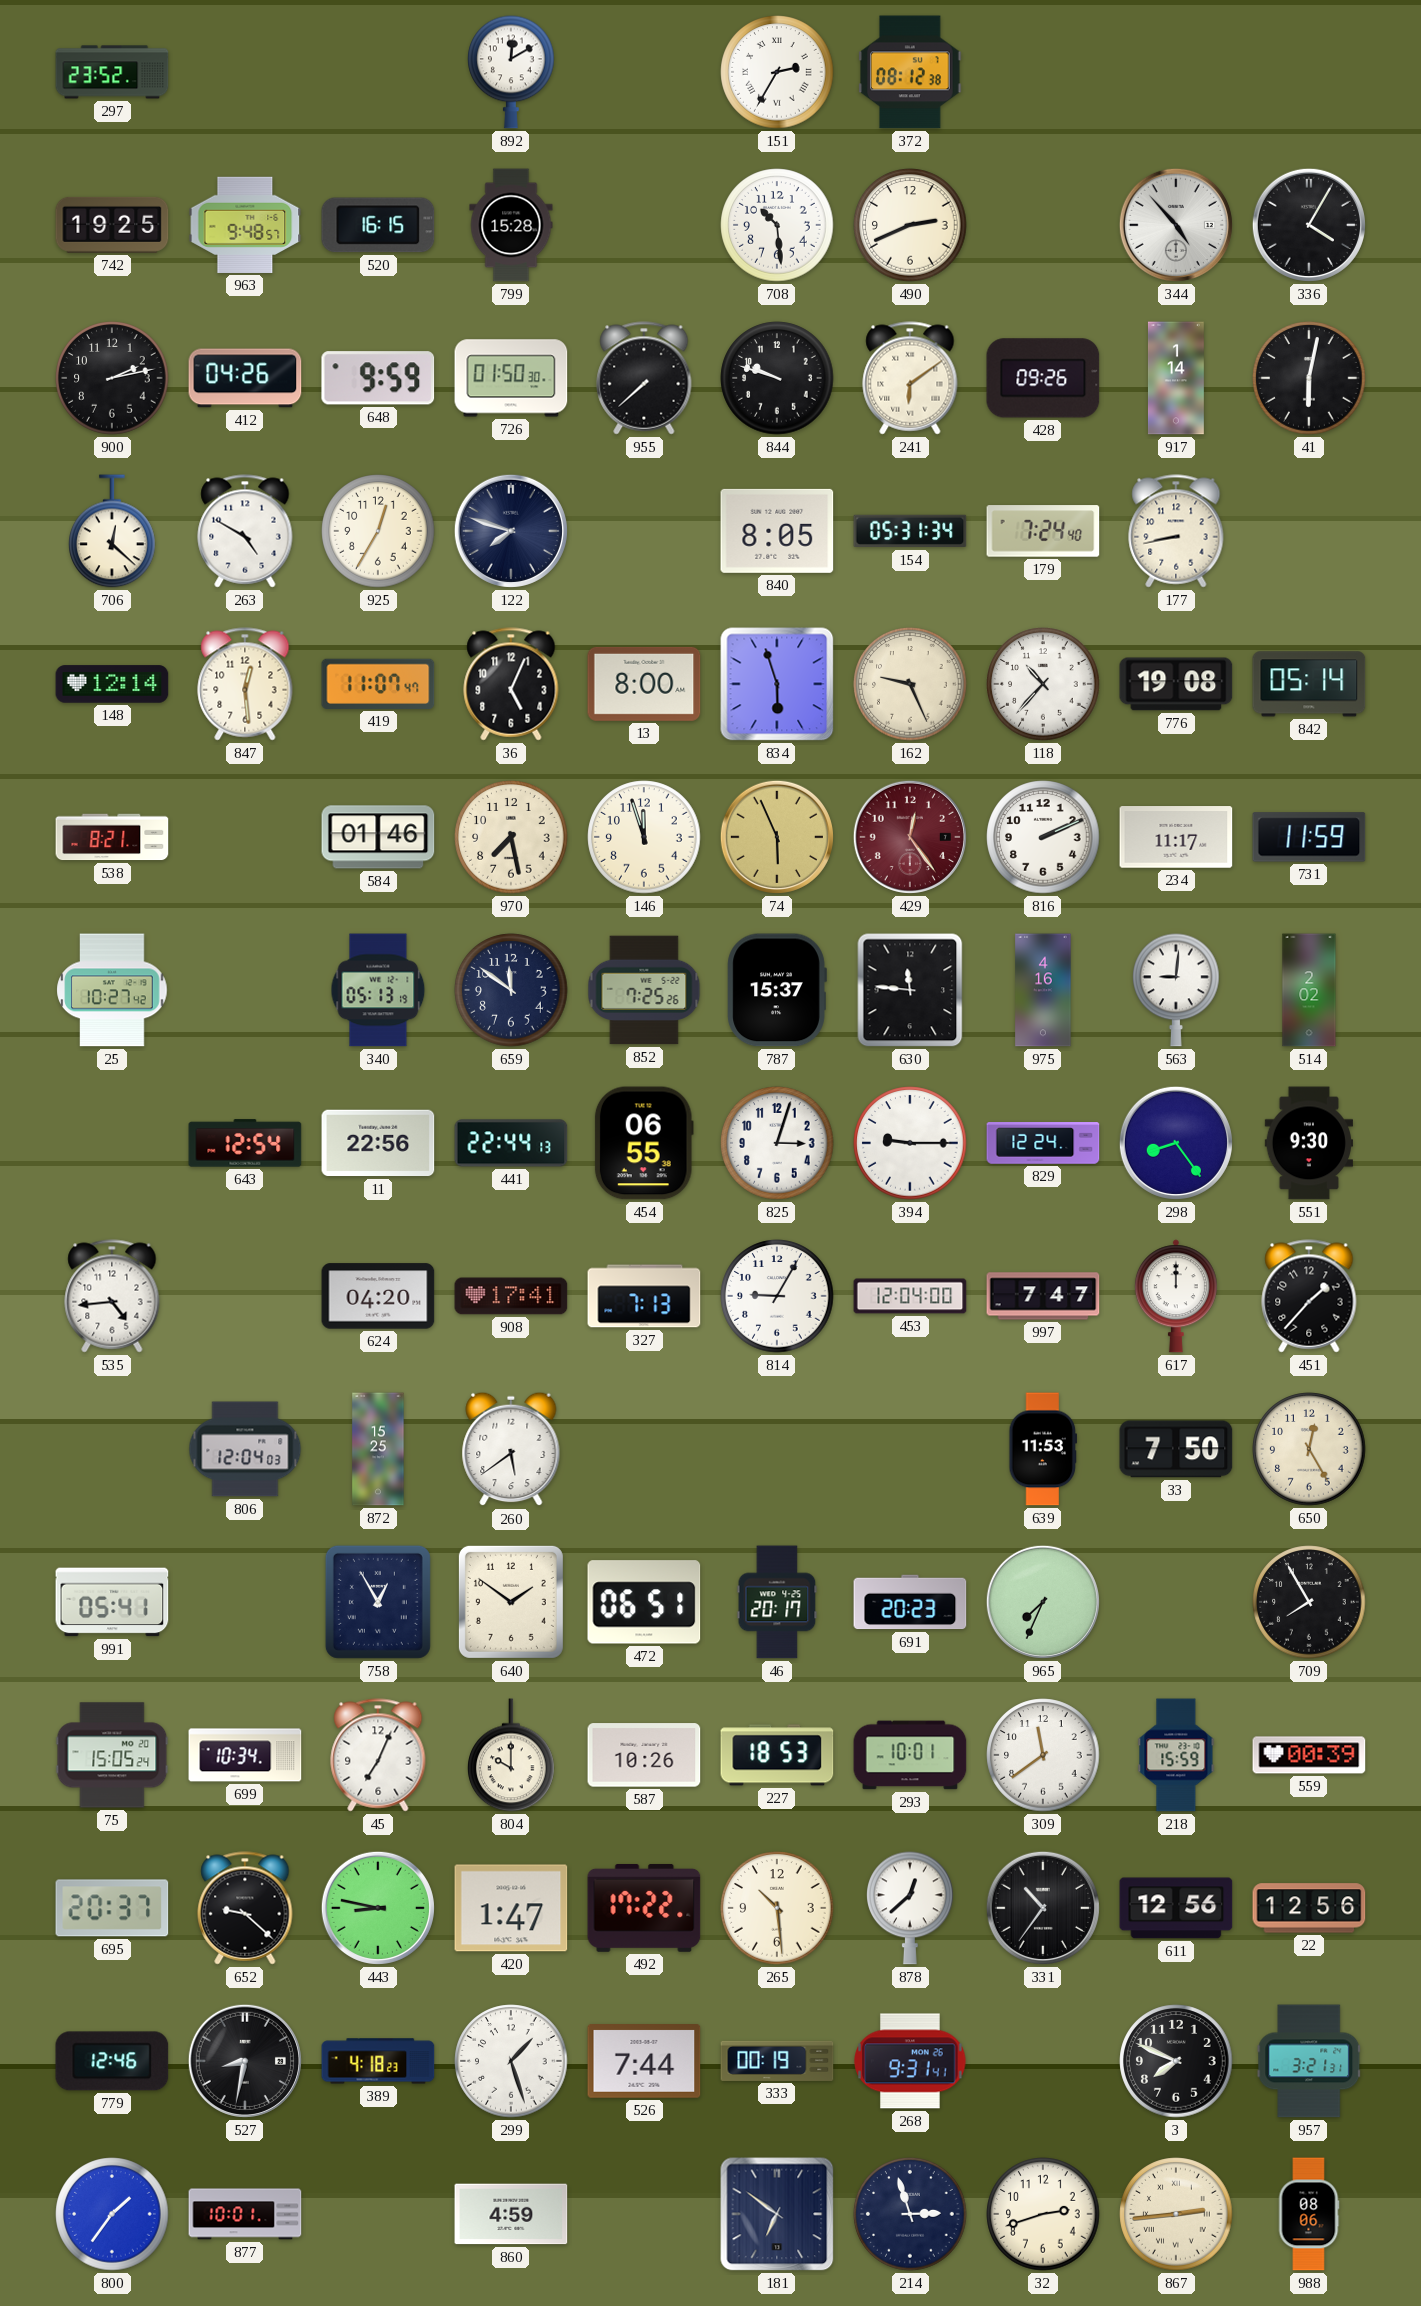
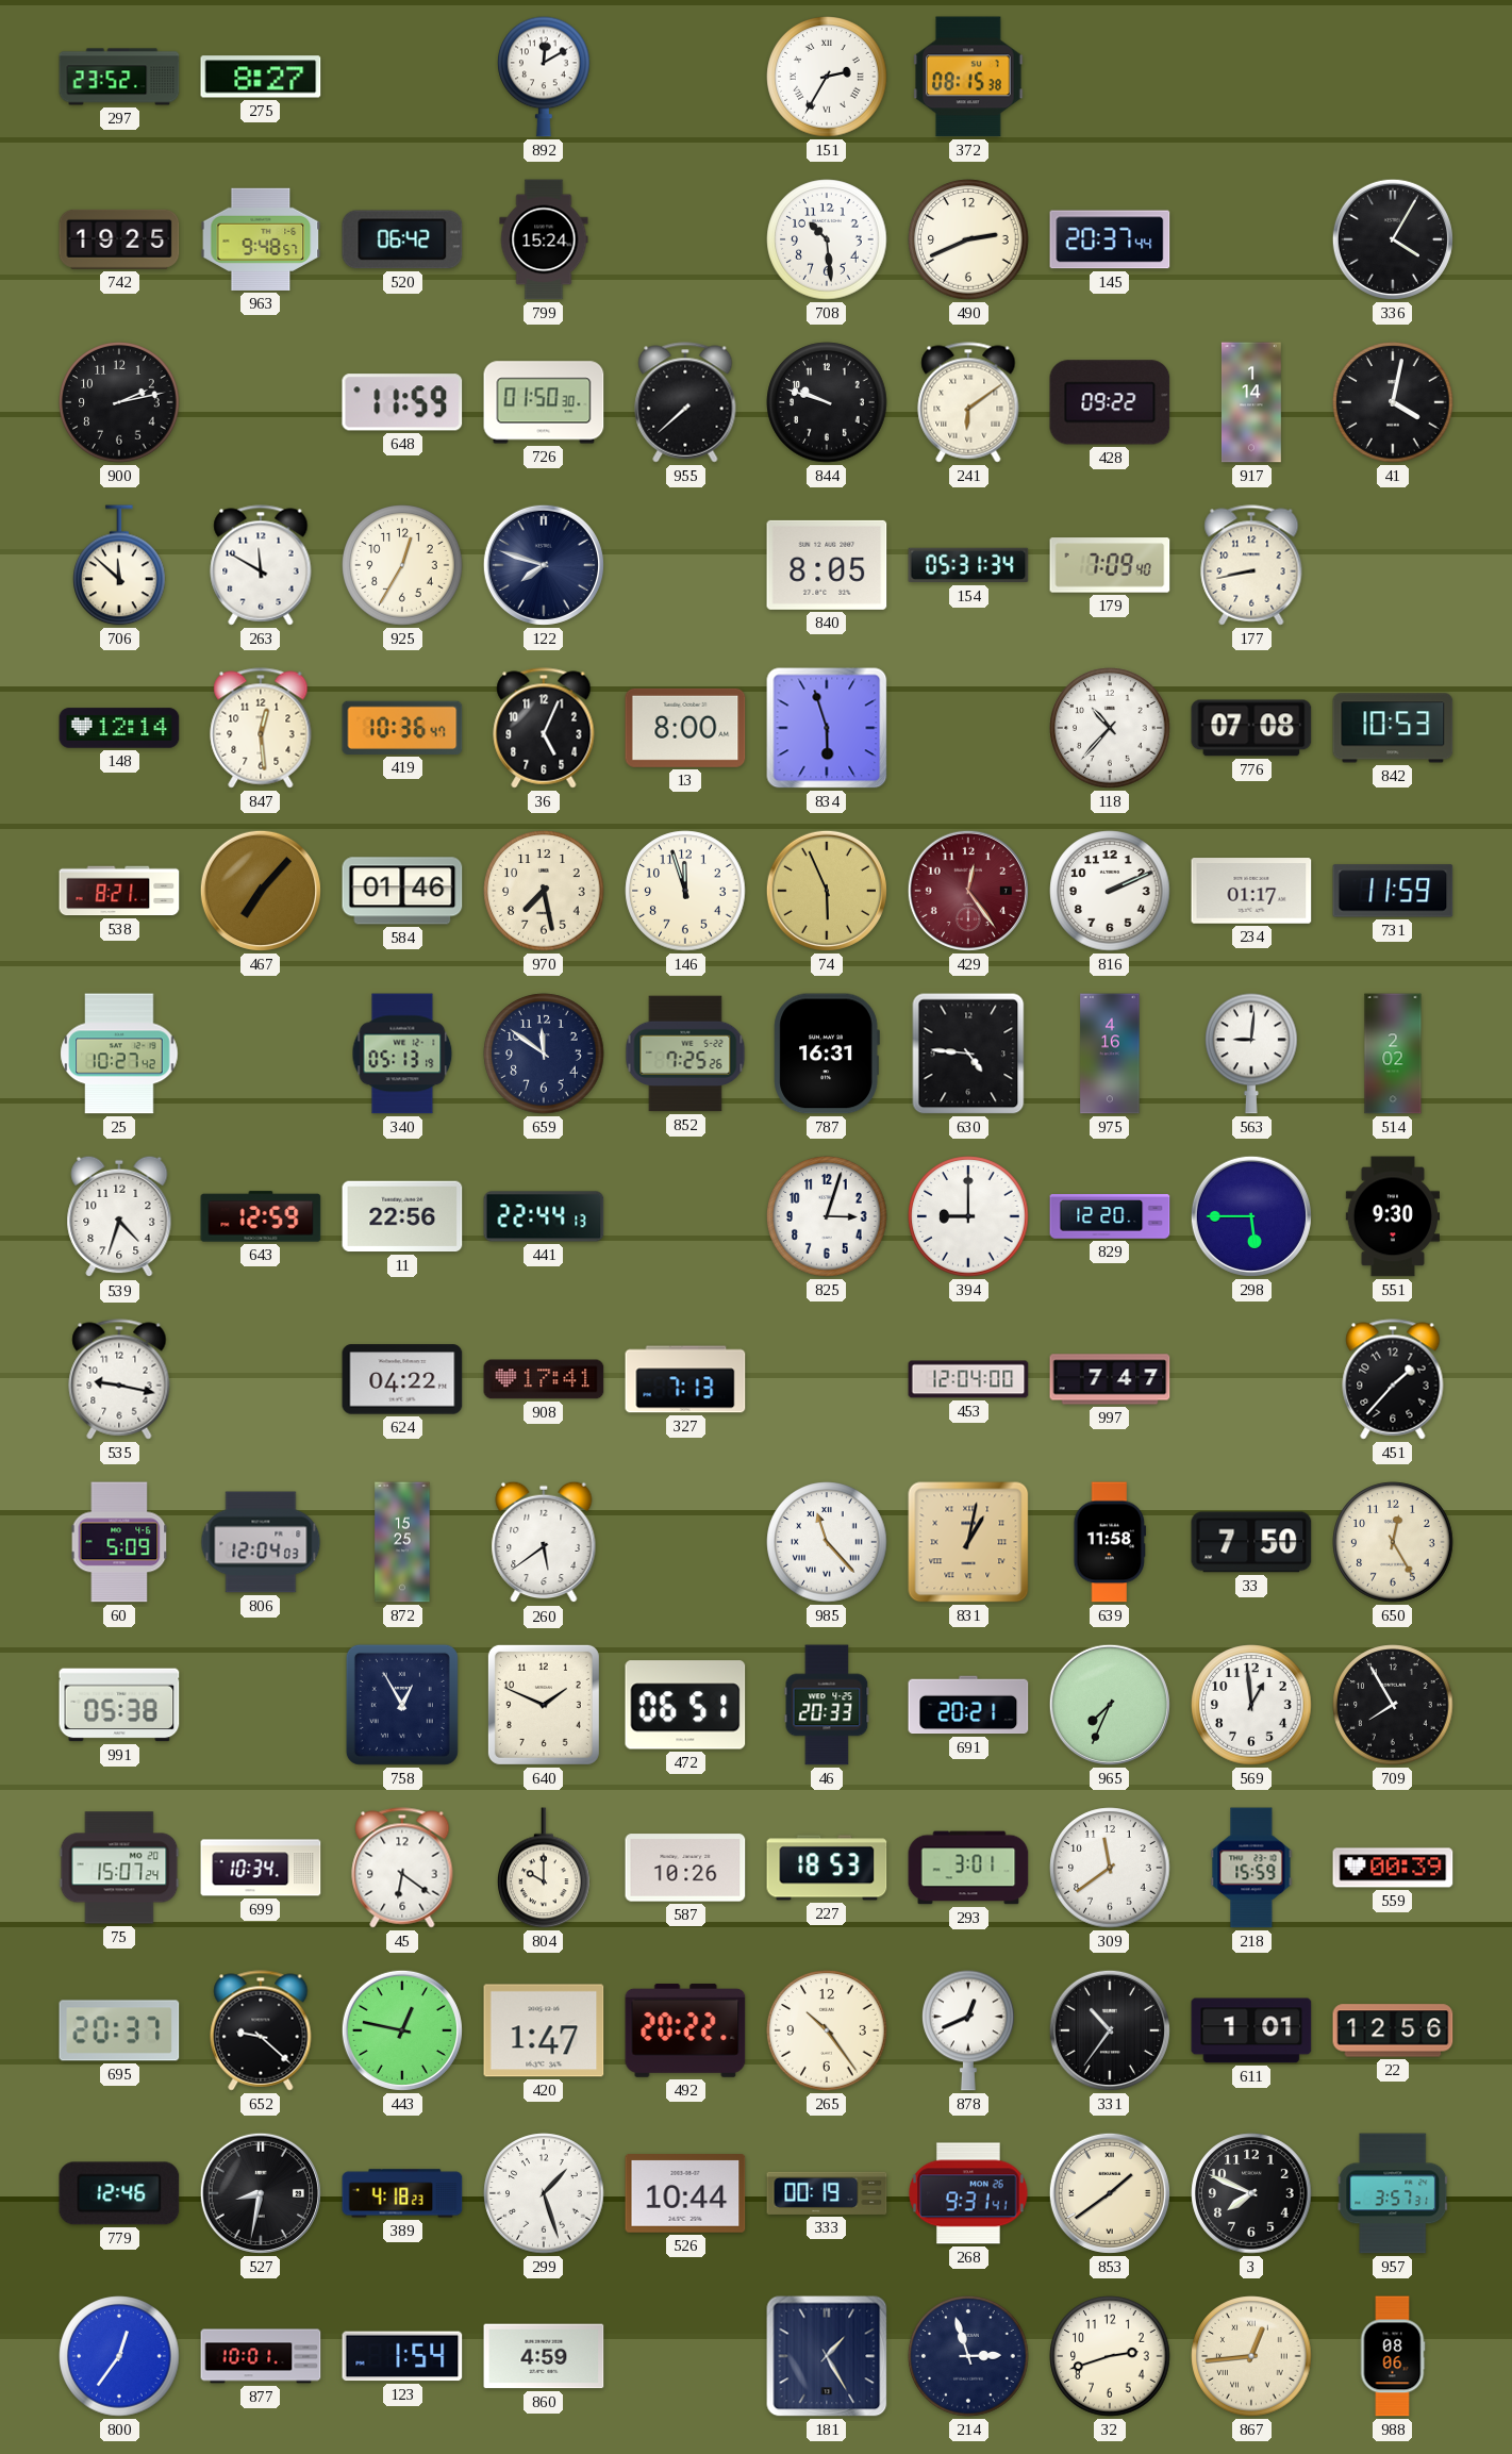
275: none -> 8:27 (261, 77)
372: 08:12 -> 08:15 (968, 77)
520: 16:15 -> 06:42 (402, 239)
799: 15:28 -> 15:24 (544, 239)
145: none -> 20:37 (1110, 239)
344: 4:53 -> none (1176, 225)
412: 04:26 -> none (245, 378)
648: 9:59 -> 11:59 (402, 402)
428: 09:26 -> 09:22 (1110, 402)
41: 6:02 -> 4:02 (1393, 402)
706: 12:22 -> 11:52 (120, 565)
263: 4:50 -> 11:50 (261, 565)
179: 7:24 -> 7:09 (1110, 565)
419: 11:07 -> 10:36 (402, 728)
162: 9:26 -> none (910, 684)
776: 19:08 -> 07:08 (1251, 728)
842: 05:14 -> 10:53 (1393, 728)
467: none -> 7:07 (261, 891)
234: 11:17 -> 01:17 (1251, 891)
787: 15:37 -> 16:31 (827, 1054)
630: 11:46 -> 4:46 (968, 1054)
539: none -> 4:33 (119, 1216)
643: 12:54 -> 12:59 (261, 1216)
454: 06:55 -> none (644, 1143)
394: 9:15 -> 9:00 (968, 1216)
829: 12:24 -> 12:20 (1110, 1216)
298: 8:24 -> 5:45 (1251, 1216)
535: 4:44 -> 9:17 (119, 1379)
624: 04:20 -> 04:22 (402, 1379)
814: 9:05 -> none (777, 1296)
617: 12:00 -> none (1176, 1296)
60: none -> 5:09 (119, 1542)
985: none -> 11:23 (827, 1542)
831: none -> 1:02 (968, 1542)
639: 11:53 -> 11:58 (1110, 1542)
991: 05:41 -> 05:38 (119, 1705)
640: 1:51 -> 1:49 (544, 1705)
46: 20:17 -> 20:33 (827, 1705)
691: 20:23 -> 20:21 (968, 1705)
569: none -> 12:59 (1251, 1705)
75: 15:05 -> 15:07 (119, 1868)
45: 7:04 -> 6:21 (402, 1868)
293: 10:01 -> 3:01 (968, 1868)
443: 8:47 -> 12:47 (402, 2030)
492: 17:22 -> 20:22 (685, 2030)
265: 10:29 -> 10:24 (827, 2030)
878: 12:38 -> 12:41 (969, 2030)
611: 12:56 -> 1:01 (1251, 2030)
526: 7:44 -> 10:44 (685, 2194)
853: none -> 1:39 (1110, 2193)
957: 3:21 -> 3:57 (1393, 2193)
800: 1:36 -> 12:36 (119, 2356)
123: none -> 1:54 (402, 2356)
181: 6:51 -> 1:25 (827, 2356)
867: 2:44 -> 12:44 (1251, 2356)
